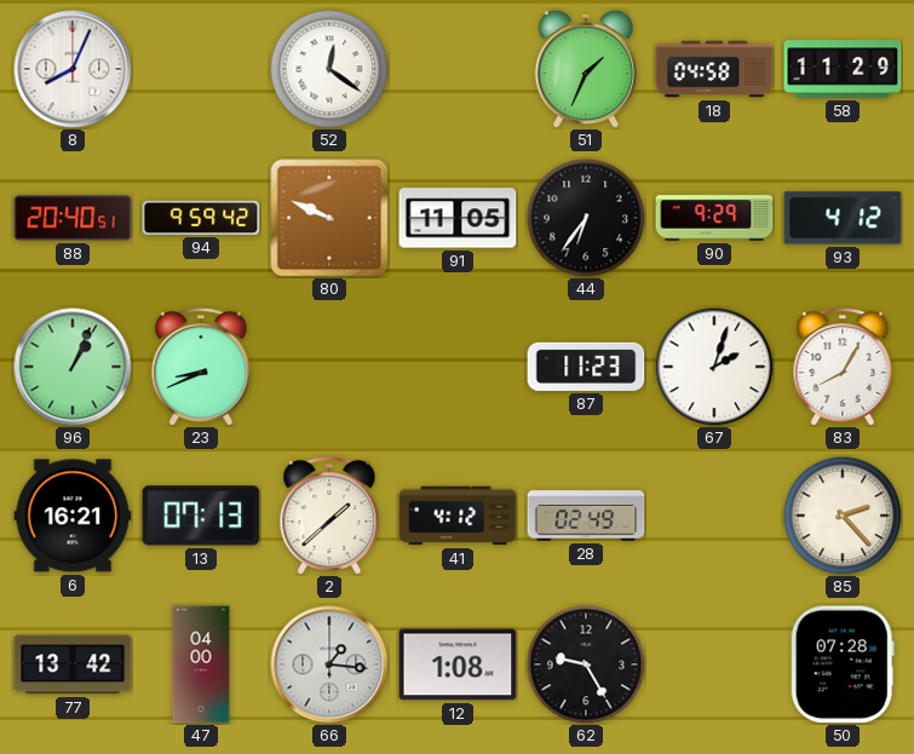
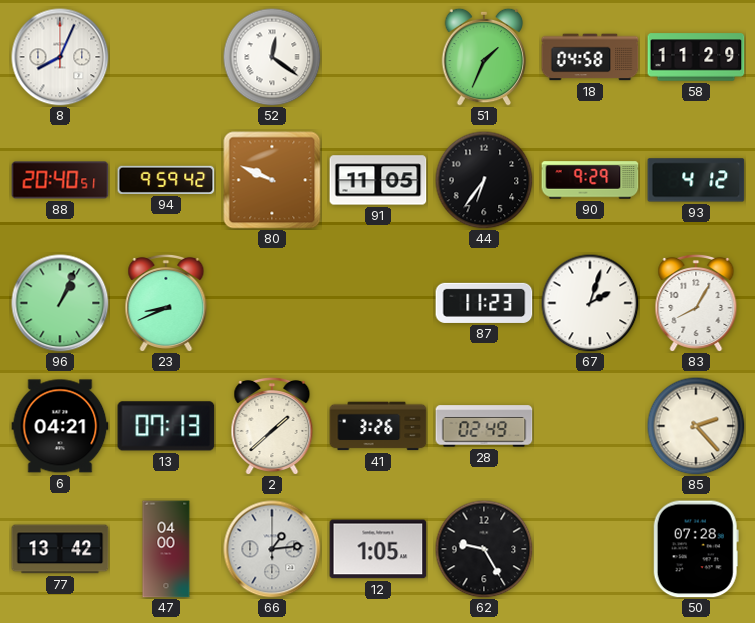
6: 16:21 -> 04:21 (60, 426)
41: 4:12 -> 3:26 (378, 426)
66: 1:16 -> 1:14 (272, 549)
12: 1:08 -> 1:05 (378, 549)
